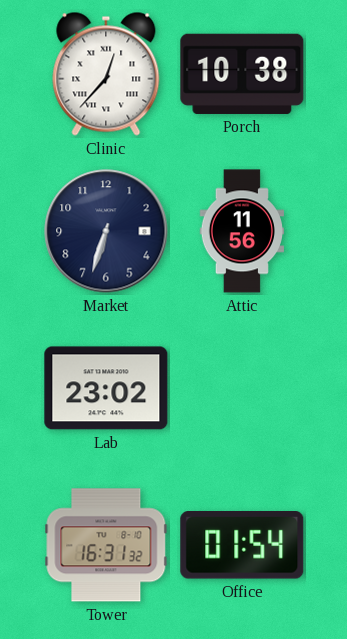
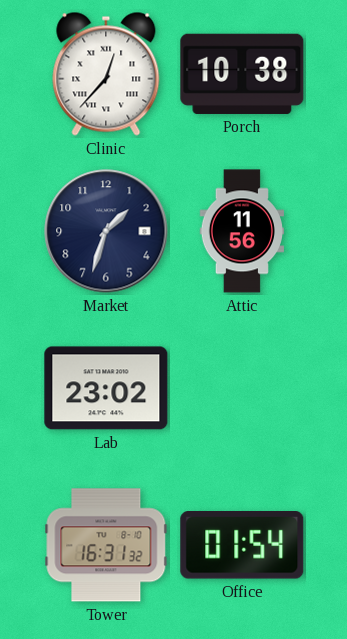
Market: 6:33 -> 1:33 (106, 231)
